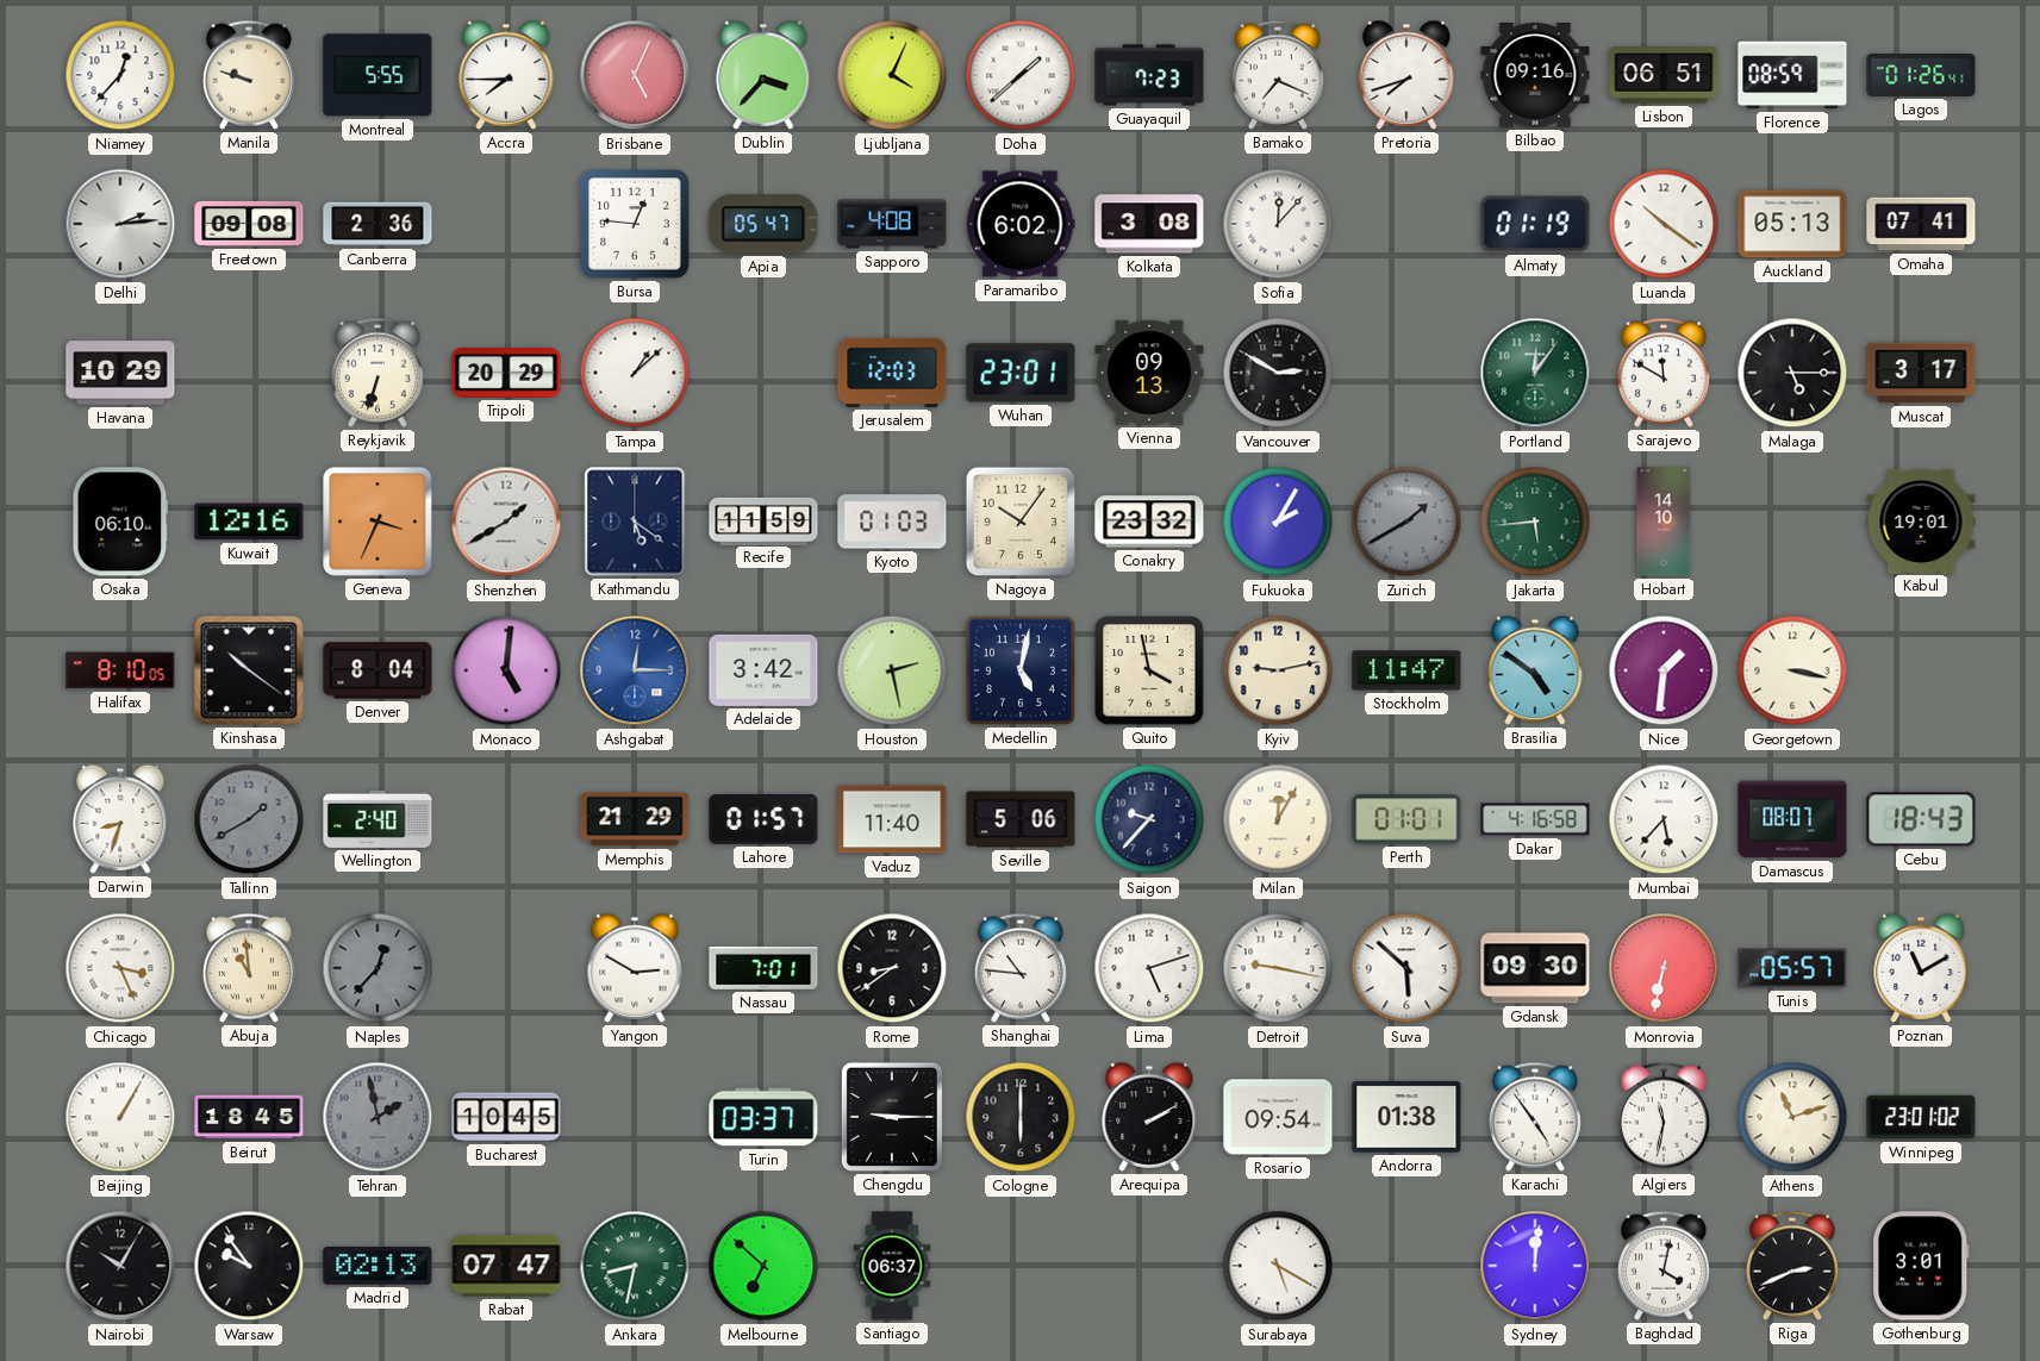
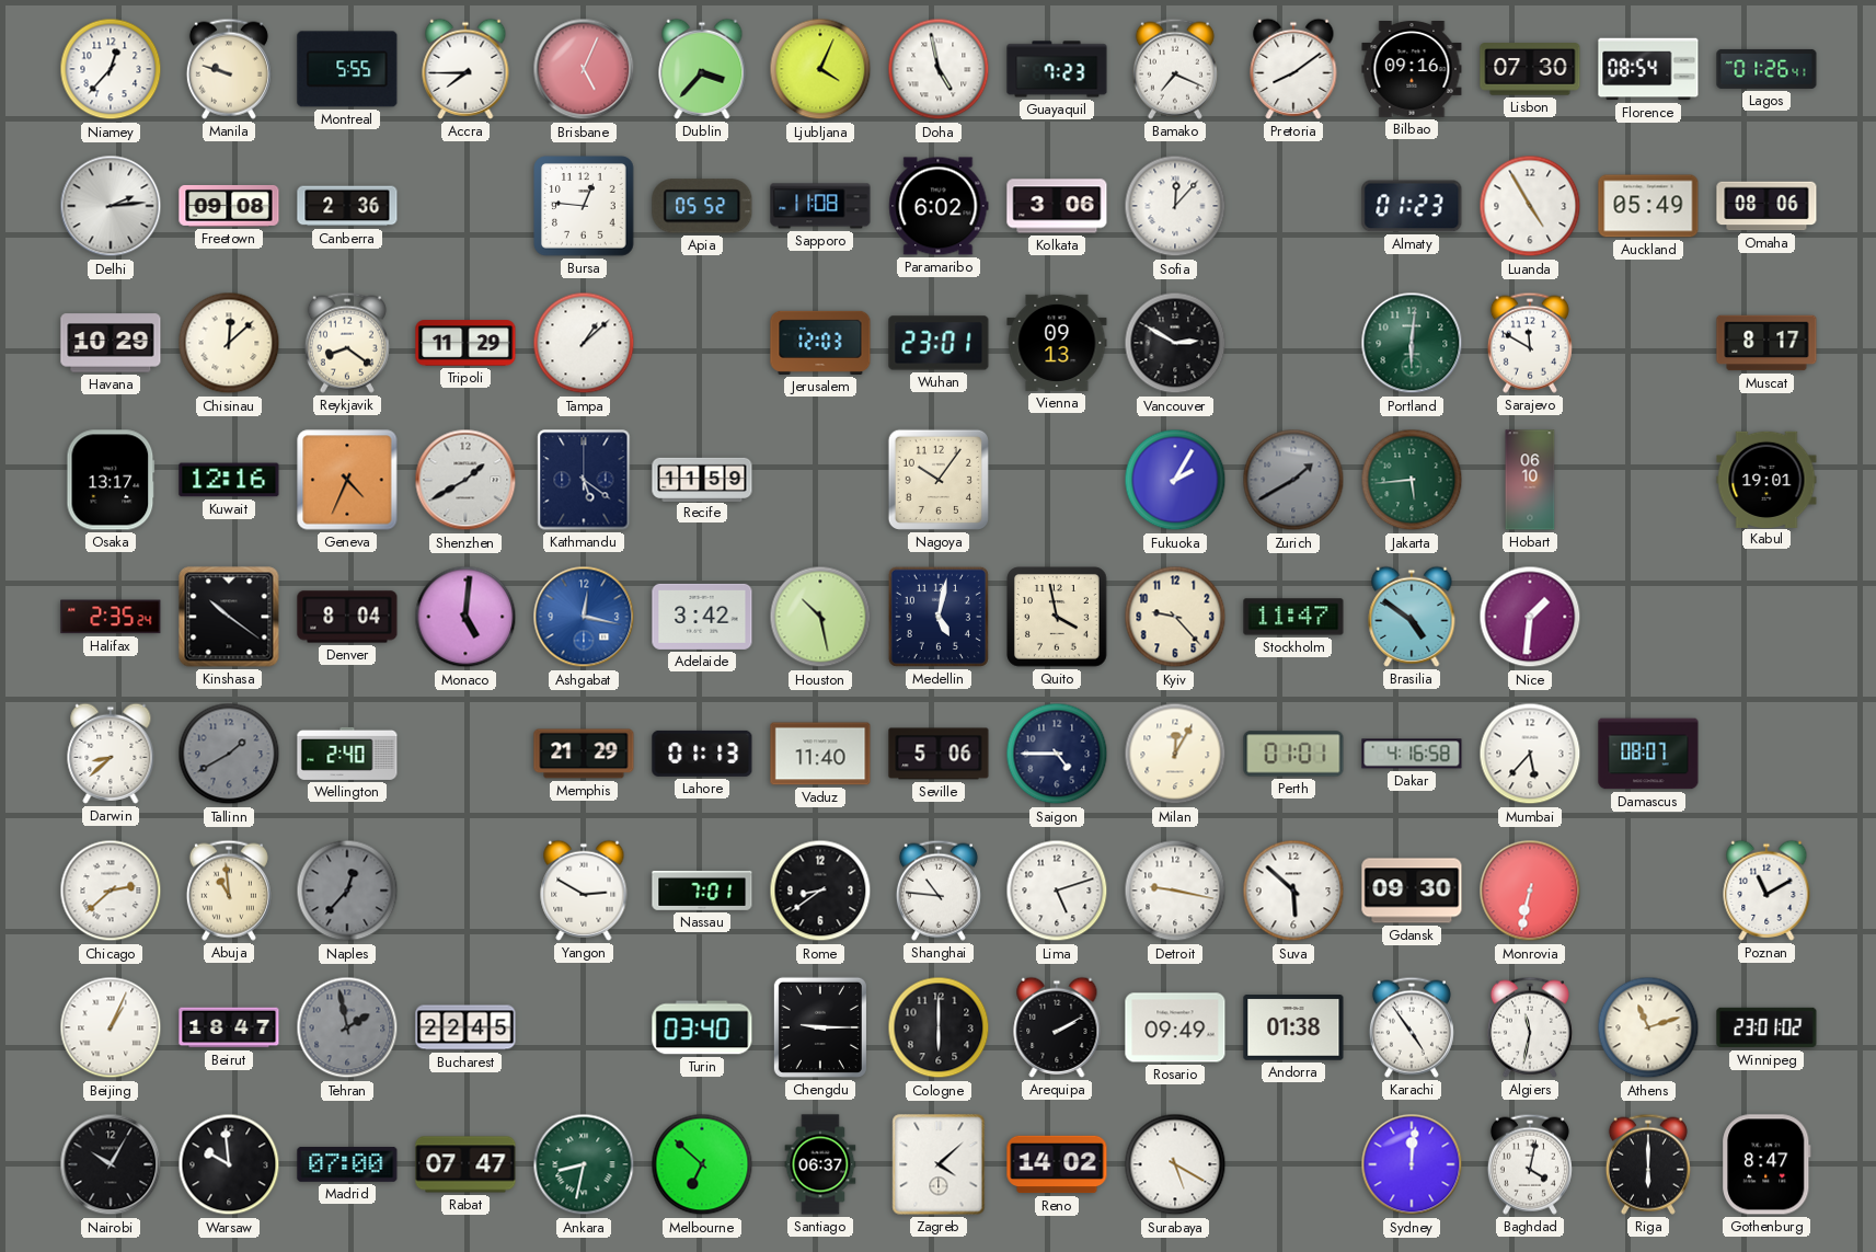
Doha: 1:38 -> 4:58 (939, 69)
Pretoria: 7:42 -> 8:09 (1293, 69)
Lisbon: 06:51 -> 07:30 (1530, 69)
Florence: 08:59 -> 08:54 (1648, 69)
Apia: 05:47 -> 05:52 (702, 206)
Sapporo: 4:08 -> 11:08 (820, 206)
Kolkata: 3:08 -> 3:06 (1057, 206)
Almaty: 01:19 -> 01:23 (1412, 206)
Luanda: 10:21 -> 4:55 (1530, 206)
Auckland: 05:13 -> 05:49 (1648, 206)
Omaha: 07:41 -> 08:06 (1766, 206)
Chisinau: none -> 12:08 (229, 343)
Reykjavik: 6:33 -> 8:21 (347, 343)
Tripoli: 20:29 -> 11:29 (465, 343)
Portland: 12:06 -> 6:01 (1412, 343)
Malaga: 5:15 -> none (1792, 373)
Muscat: 3:17 -> 8:17 (1766, 343)
Osaka: 06:10 -> 13:17 (111, 480)
Geneva: 3:34 -> 4:34 (347, 480)
Kyoto: 01:03 -> none (892, 522)
Conakry: 23:32 -> none (1149, 522)
Hobart: 14:10 -> 06:10 (1530, 480)
Halifax: 8:10 -> 2:35 (111, 617)
Ashgabat: 12:15 -> 12:17 (584, 617)
Houston: 2:28 -> 10:28 (820, 617)
Kyiv: 9:13 -> 9:23 (1175, 617)
Georgetown: 3:17 -> none (1792, 670)
Darwin: 8:33 -> 8:38 (111, 754)
Lahore: 01:57 -> 01:13 (702, 754)
Saigon: 9:37 -> 4:45 (1057, 754)
Cebu: 18:43 -> none (1921, 819)
Chicago: 3:26 -> 2:38 (111, 891)
Tunis: 05:57 -> none (1792, 968)
Beijing: 1:05 -> 1:04 (111, 1027)
Beirut: 18:45 -> 18:47 (229, 1027)
Bucharest: 10:45 -> 22:45 (465, 1027)
Turin: 03:37 -> 03:40 (702, 1027)
Rosario: 09:54 -> 09:49 (1175, 1027)
Warsaw: 9:54 -> 9:59 (229, 1164)
Madrid: 02:13 -> 07:00 (347, 1164)
Zagreb: none -> 4:08 (939, 1164)
Reno: none -> 14:02 (1057, 1164)
Riga: 2:41 -> 6:00 (1648, 1164)
Gothenburg: 3:01 -> 8:47 (1766, 1164)
